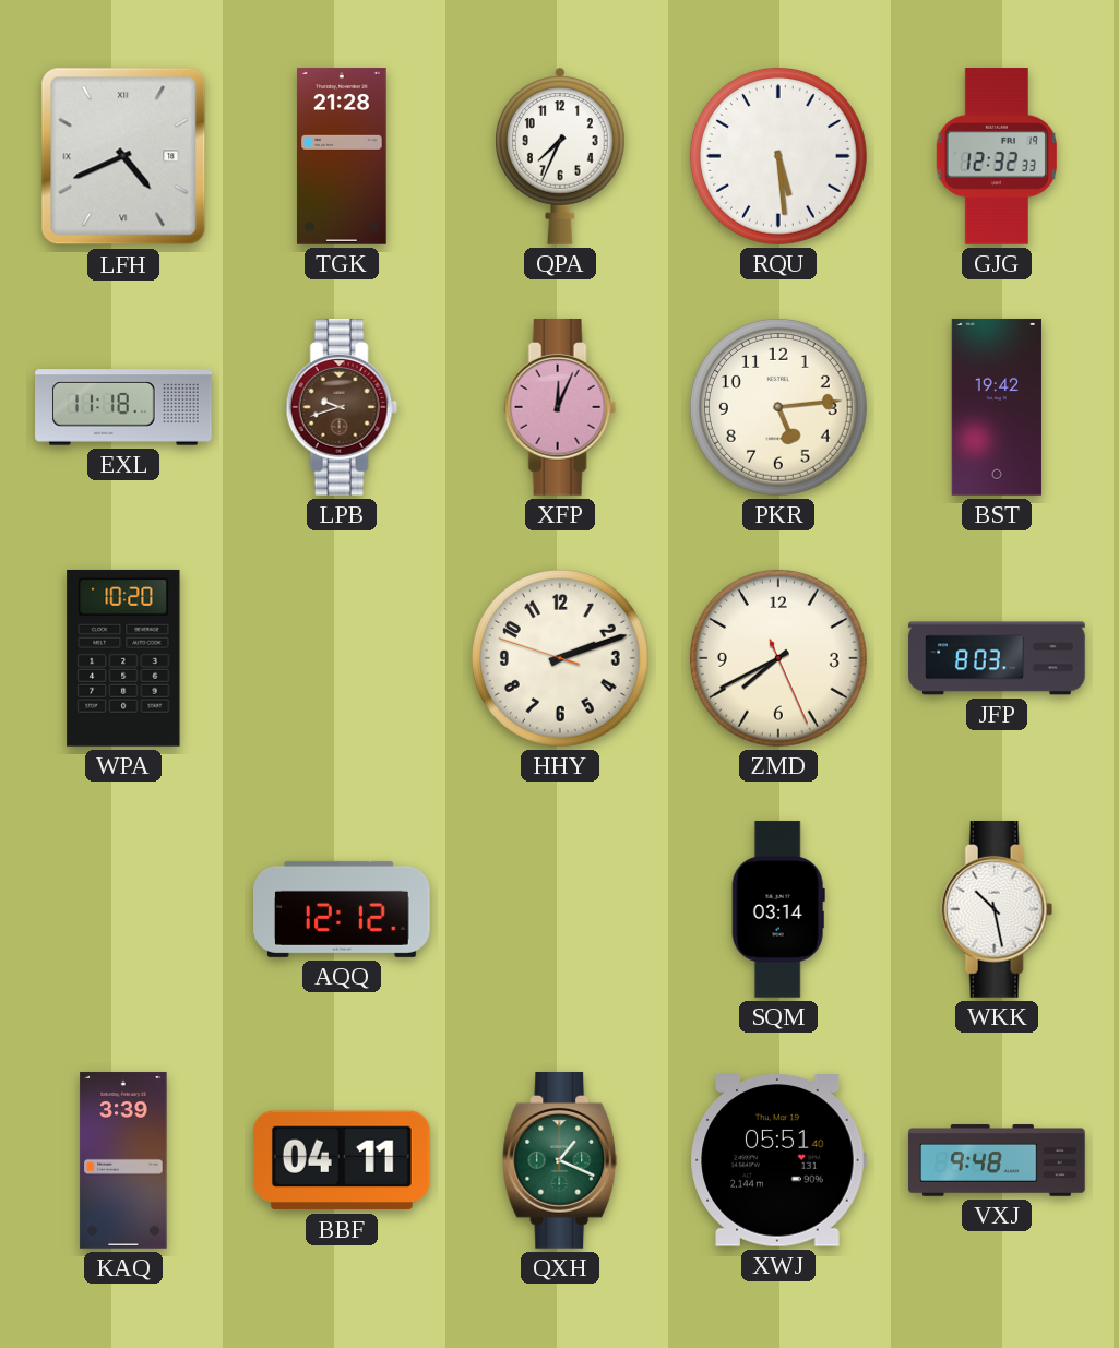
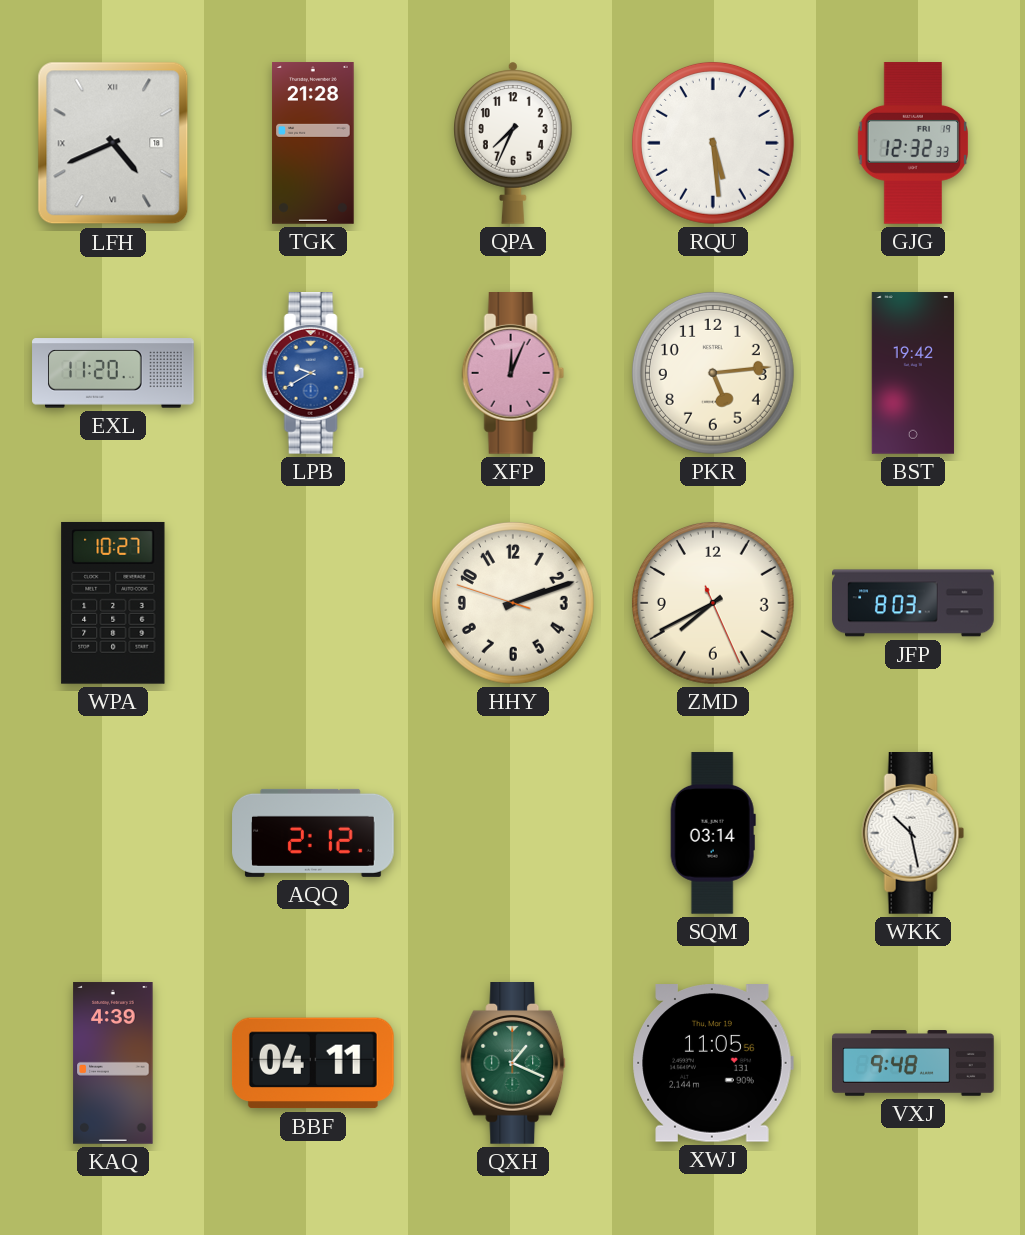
EXL: 11:18 -> 11:20 (113, 373)
LPB: 9:42 -> 9:40 (313, 374)
LPB dial: brown -> blue (313, 374)
WPA: 10:20 -> 10:27 (113, 603)
AQQ: 12:12 -> 2:12 (313, 833)
KAQ: 3:39 -> 4:39 (113, 1063)
XWJ: 05:51 -> 11:05 (713, 1063)
